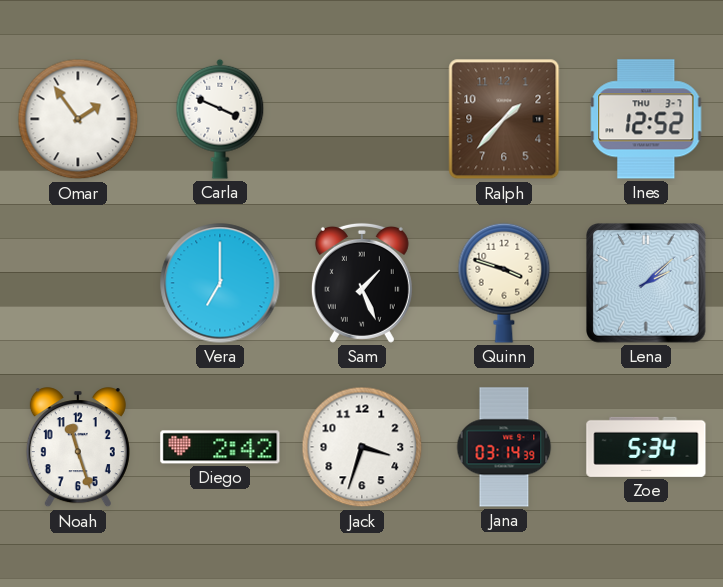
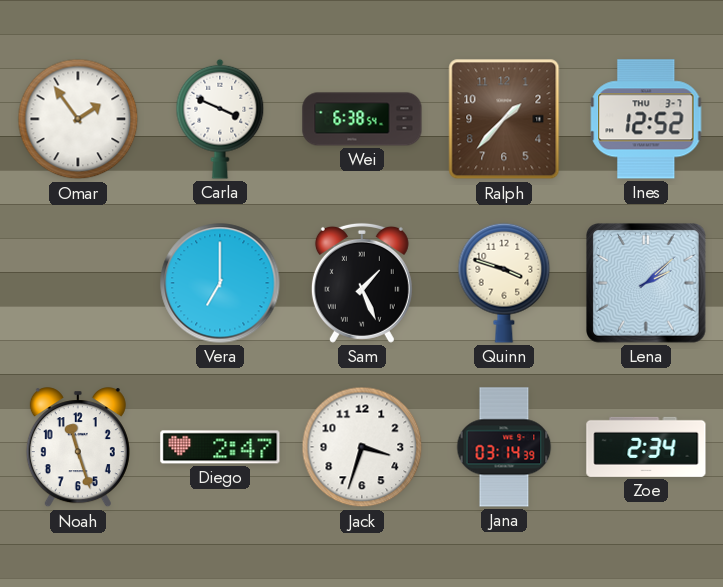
Wei: none -> 6:38 (362, 119)
Diego: 2:42 -> 2:47 (220, 447)
Zoe: 5:34 -> 2:34 (646, 447)
